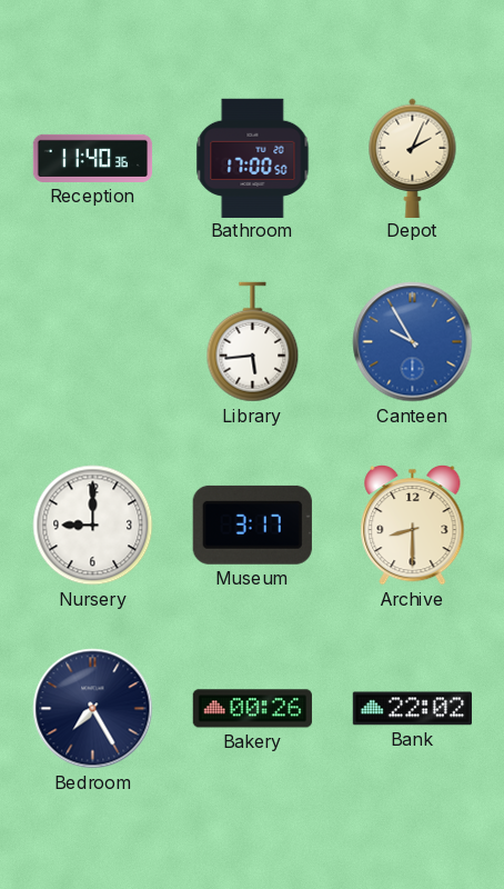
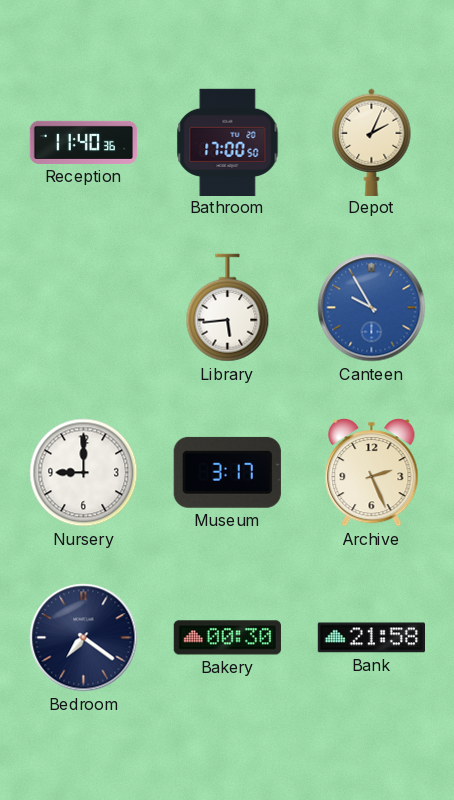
Archive: 8:30 -> 2:26 (372, 472)
Bedroom: 7:25 -> 7:21 (84, 638)
Bakery: 00:26 -> 00:30 (227, 638)
Bank: 22:02 -> 21:58 (371, 638)
